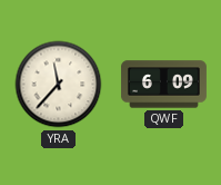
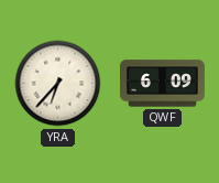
YRA: 11:37 -> 6:37 (58, 84)
